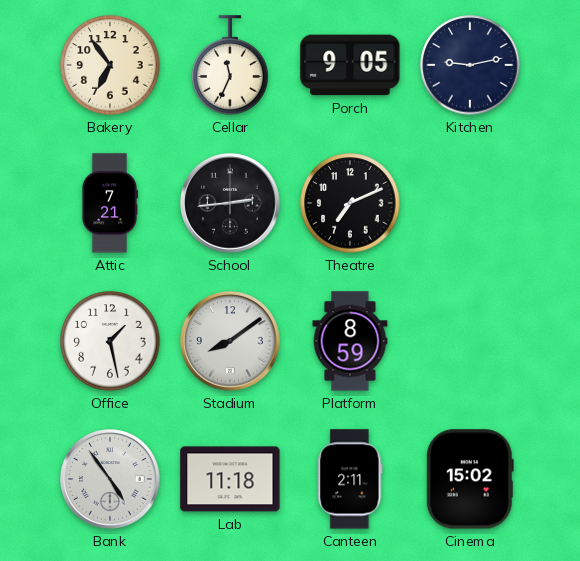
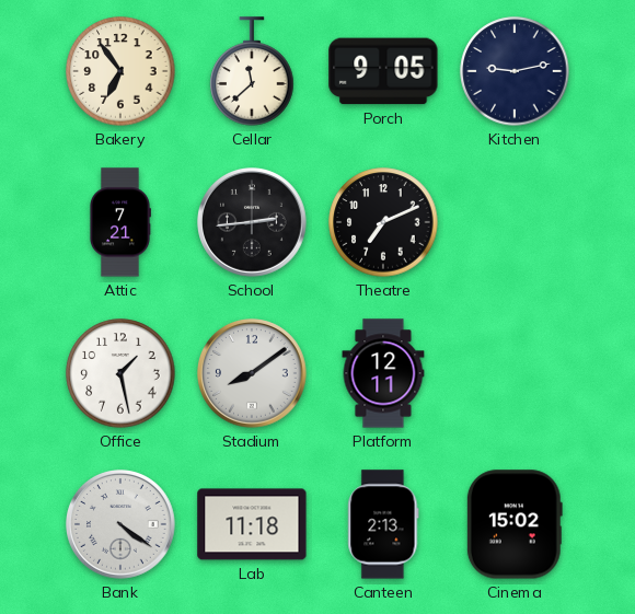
Cellar: 11:34 -> 11:38 (252, 71)
Platform: 8:59 -> 12:11 (383, 373)
Bank: 4:54 -> 4:21 (122, 525)
Canteen: 2:11 -> 2:13 (383, 524)
